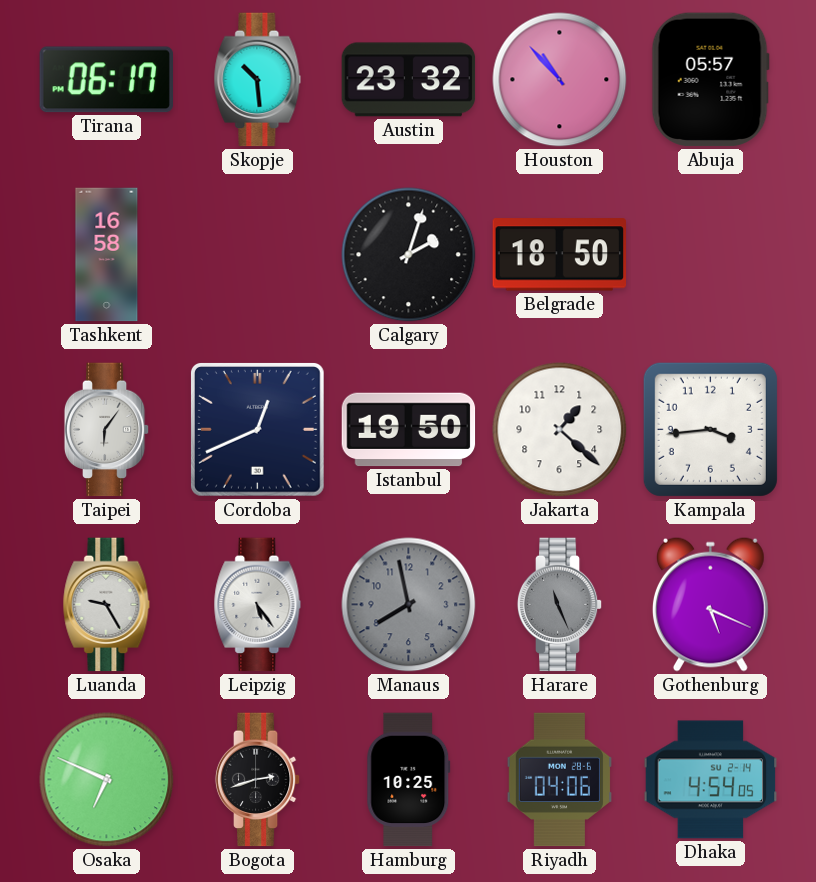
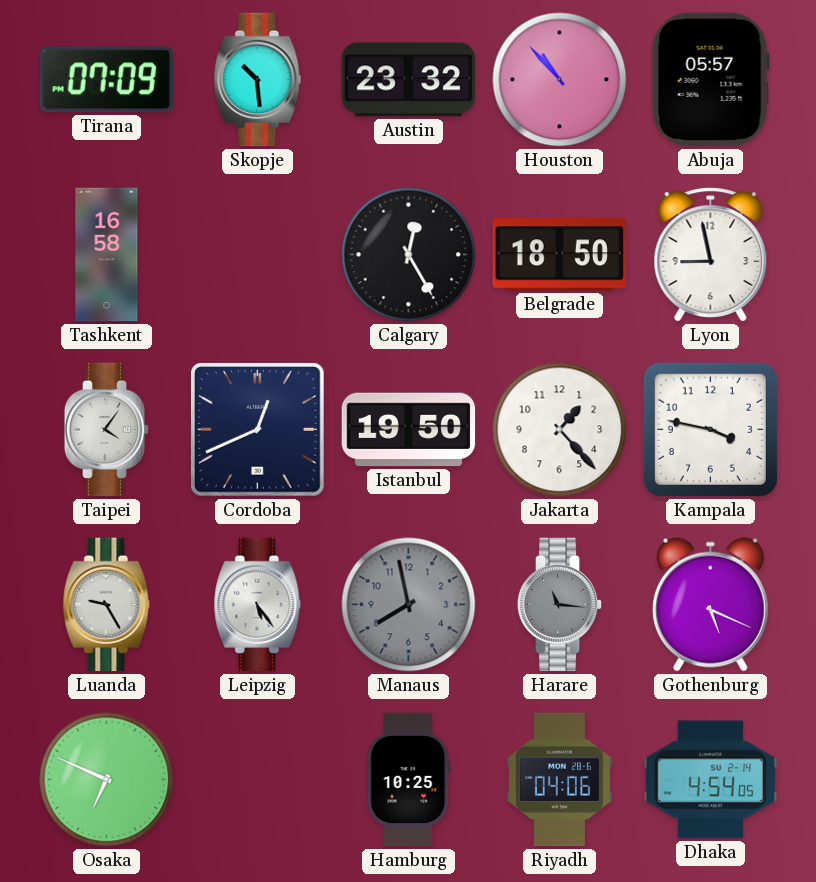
Tirana: 06:17 -> 07:09 (106, 80)
Calgary: 2:03 -> 12:25 (409, 255)
Lyon: none -> 8:58 (711, 255)
Taipei: 6:06 -> 4:06 (107, 430)
Jakarta: 1:22 -> 1:23 (560, 430)
Kampala: 3:44 -> 3:47 (710, 429)
Harare: 11:26 -> 11:16 (560, 605)
Bogota: 2:42 -> none (258, 780)
